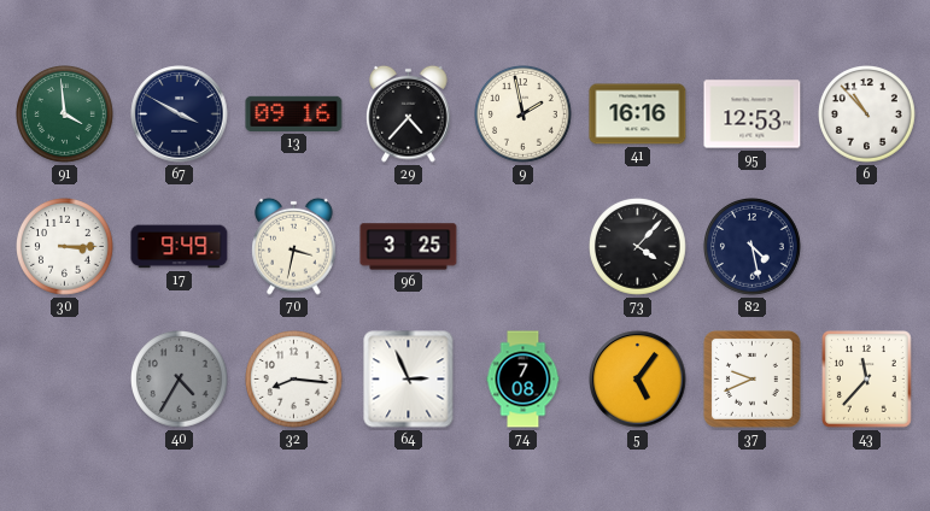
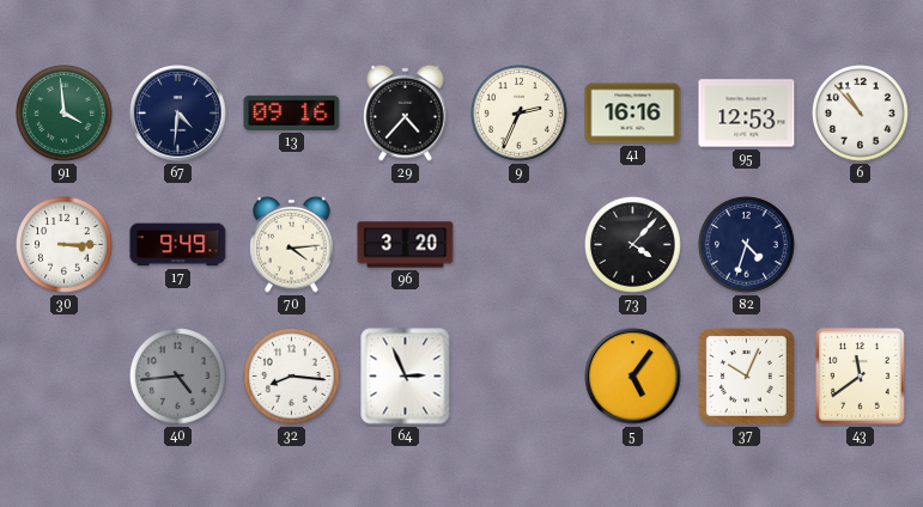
67: 3:50 -> 4:31 (178, 114)
9: 1:58 -> 2:34 (520, 114)
70: 3:32 -> 4:14 (292, 244)
96: 3:25 -> 3:20 (406, 245)
82: 4:28 -> 4:33 (747, 245)
40: 4:35 -> 4:44 (178, 377)
74: 7:08 -> none (524, 380)
37: 9:41 -> 10:04 (746, 375)
43: 11:37 -> 11:39 (861, 377)
